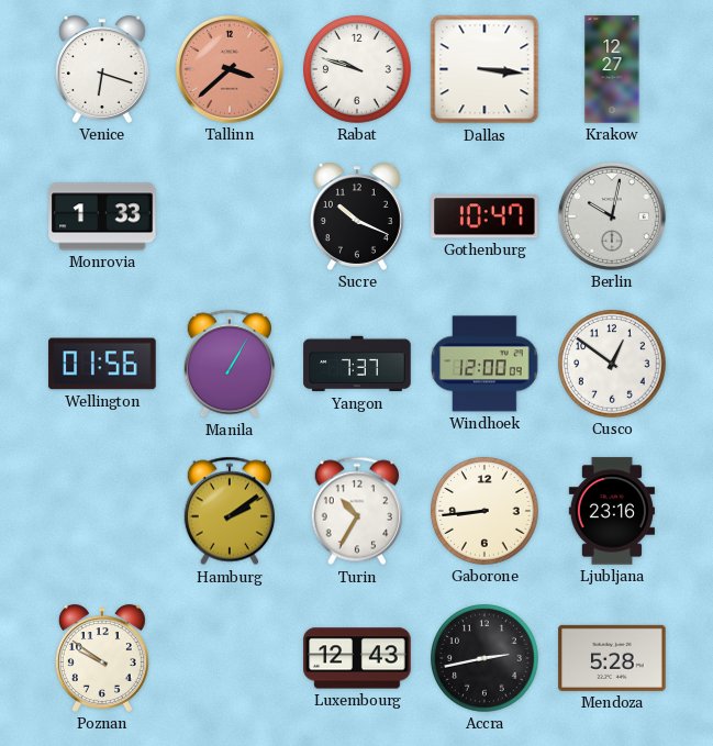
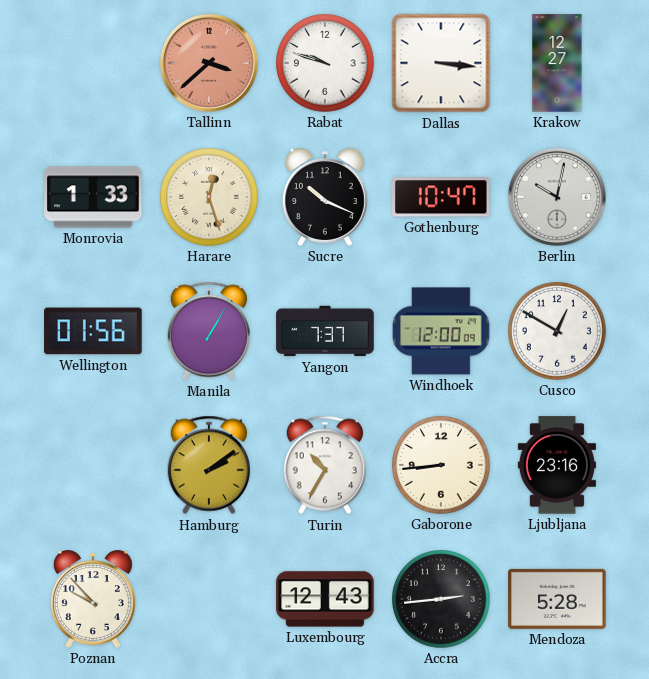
Venice: 6:18 -> none (102, 69)
Harare: none -> 12:27 (209, 197)
Cusco: 12:51 -> 12:50 (557, 331)
Poznan: 9:51 -> 9:53 (93, 599)
Accra: 2:43 -> 2:44 (441, 599)
